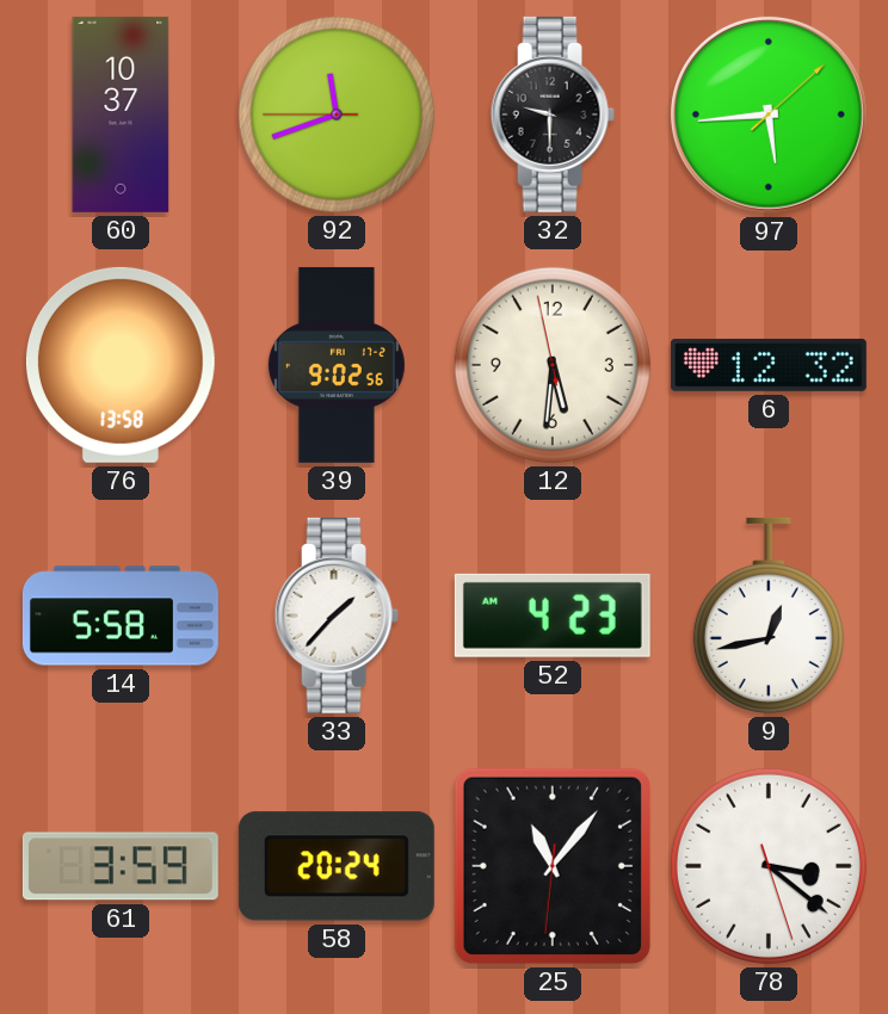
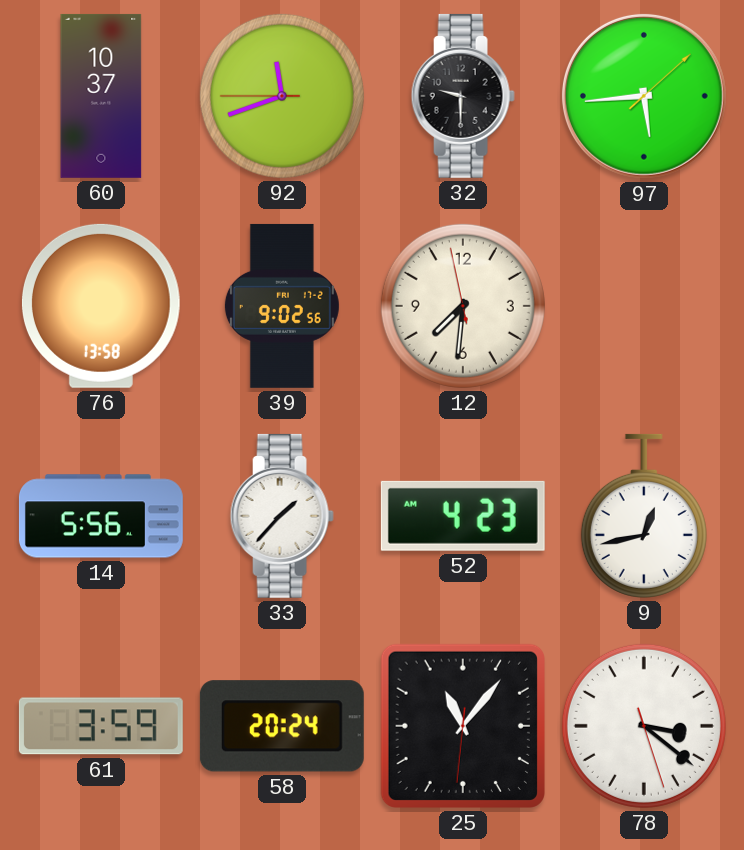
12: 5:30 -> 7:30 (463, 306)
6: 12:32 -> none (769, 365)
14: 5:58 -> 5:56 (101, 516)
